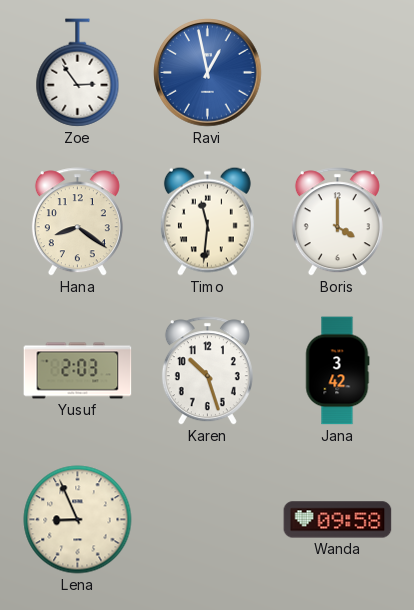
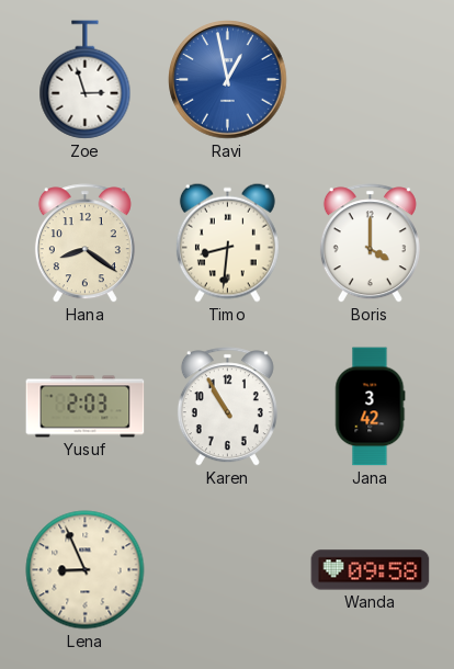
Zoe: 2:54 -> 2:57 (86, 80)
Timo: 11:31 -> 8:31 (227, 242)
Karen: 10:27 -> 10:55 (227, 407)
